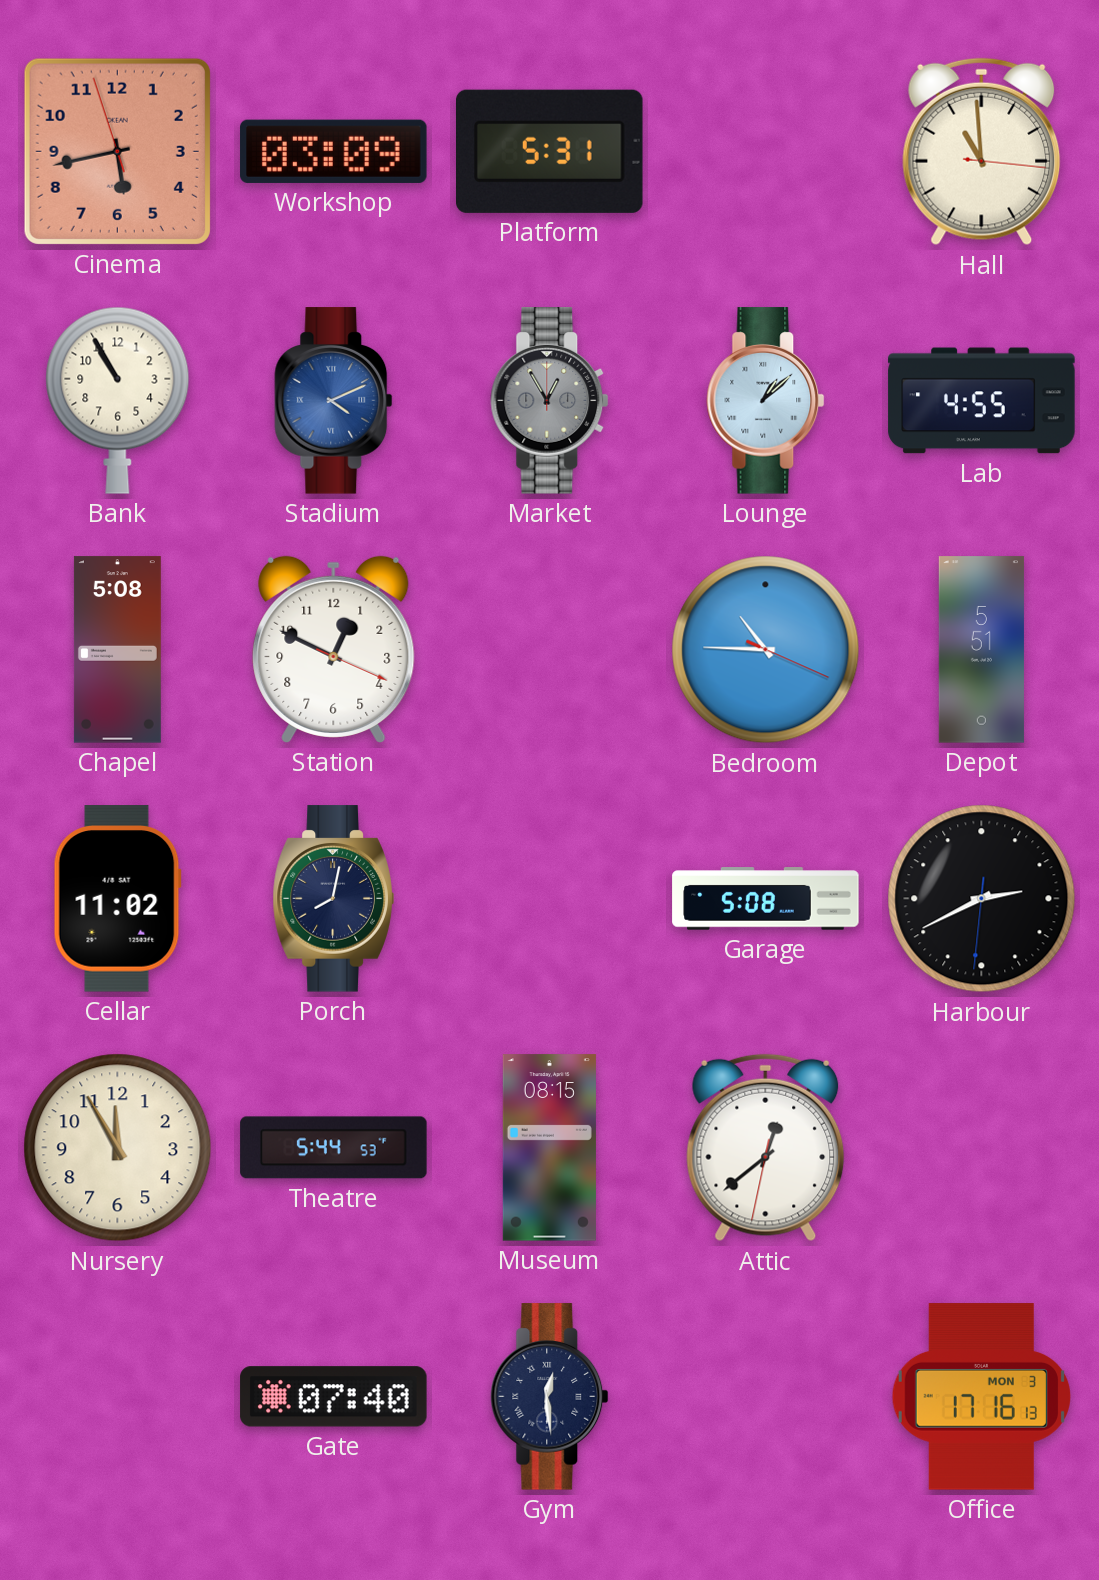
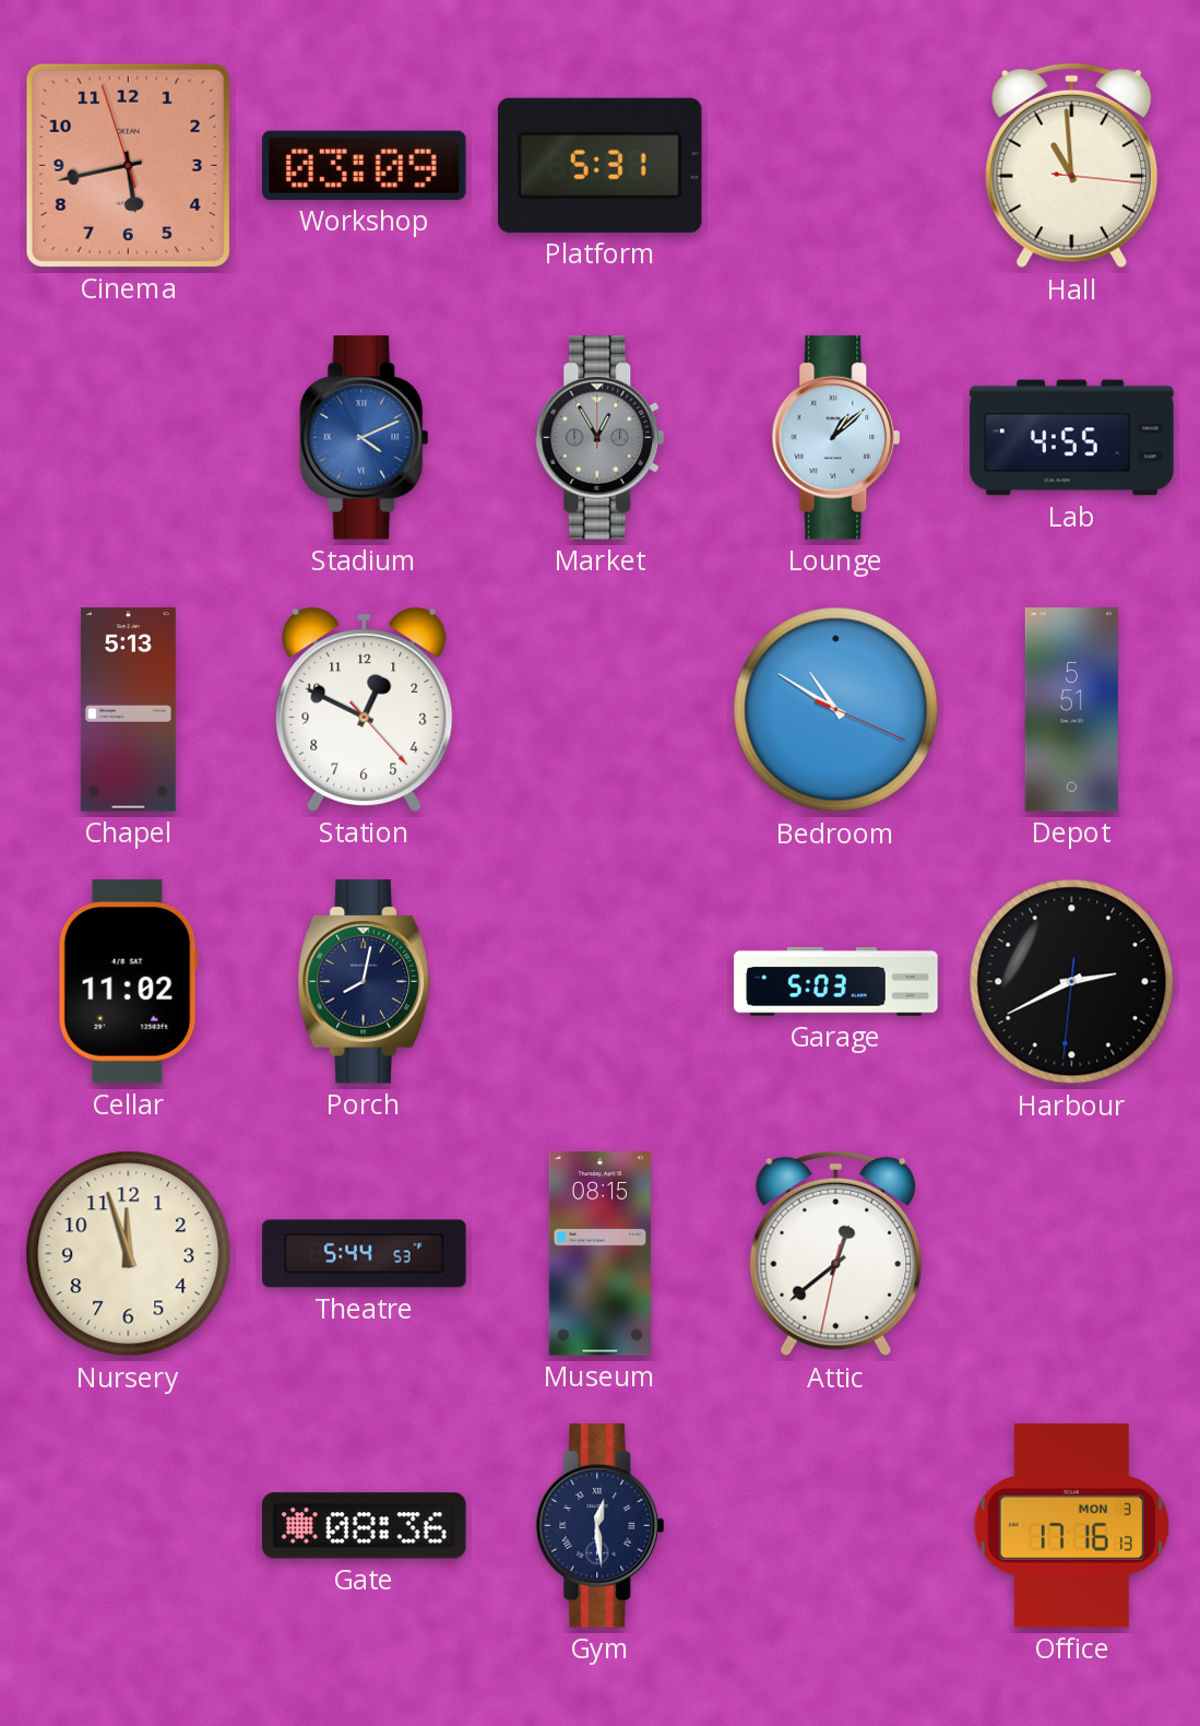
Bank: 10:55 -> none (118, 400)
Chapel: 5:08 -> 5:13 (128, 710)
Station: 12:49:19 -> 12:49:23 (365, 709)
Bedroom: 10:45 -> 10:50 (836, 710)
Garage: 5:08 -> 5:03 (836, 982)
Nursery: 11:55 -> 11:57 (129, 1254)
Gate: 07:40 -> 08:36 (365, 1526)
